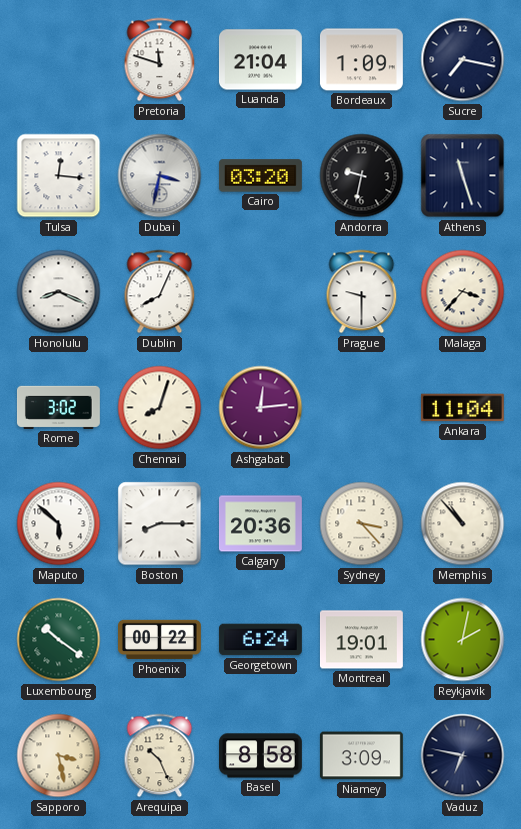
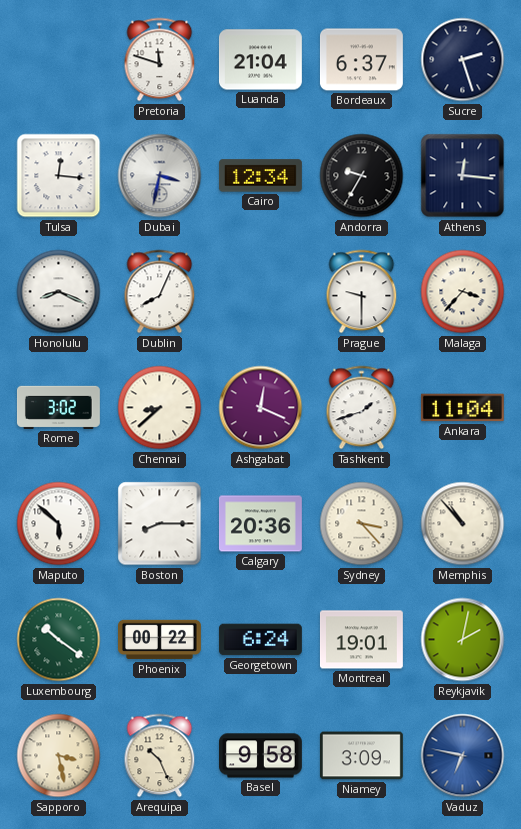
Bordeaux: 1:09 -> 6:37 (361, 60)
Sucre: 7:17 -> 2:27 (463, 60)
Cairo: 03:20 -> 12:34 (260, 176)
Andorra: 9:32 -> 9:35 (362, 176)
Athens: 11:27 -> 12:16 (463, 176)
Chennai: 8:03 -> 8:38 (160, 408)
Ashgabat: 12:14 -> 12:19 (261, 408)
Tashkent: none -> 1:42 (362, 408)
Basel: 8:58 -> 9:58 (261, 756)
Vaduz dial: navy -> blue (463, 756)
